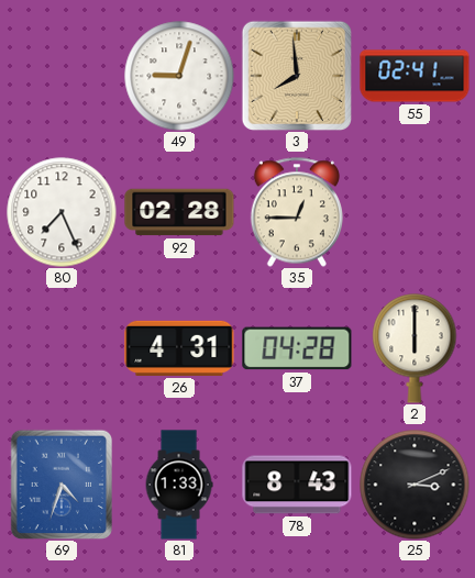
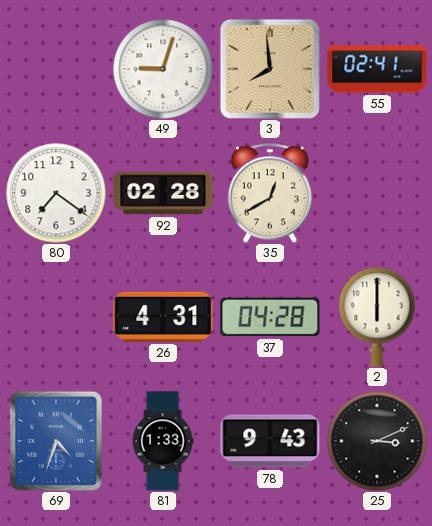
80: 7:26 -> 7:21 (56, 193)
35: 12:45 -> 12:40 (270, 193)
78: 8:43 -> 9:43 (270, 441)
